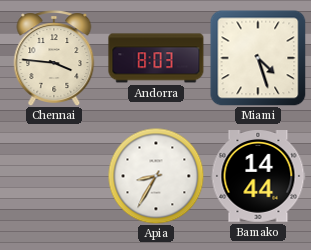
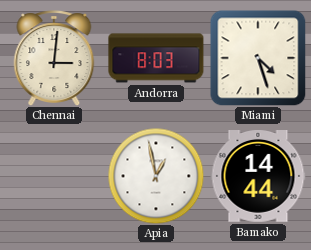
Chennai: 3:46 -> 3:01 (54, 58)
Apia: 8:35 -> 12:58 (156, 176)
